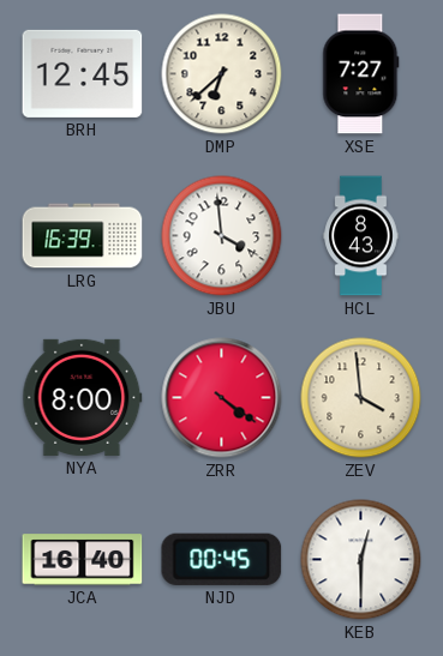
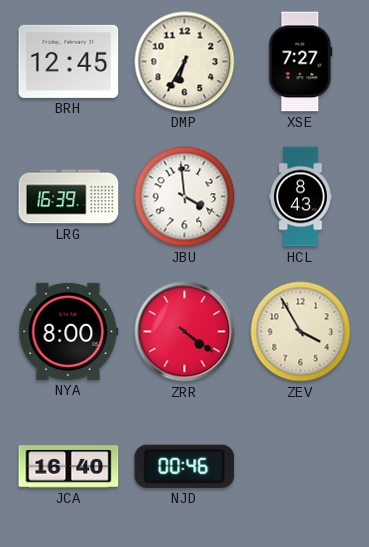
DMP: 6:38 -> 6:35 (185, 62)
ZEV: 3:59 -> 3:55 (301, 332)
NJD: 00:45 -> 00:46 (185, 466)
KEB: 12:30 -> none (361, 560)
